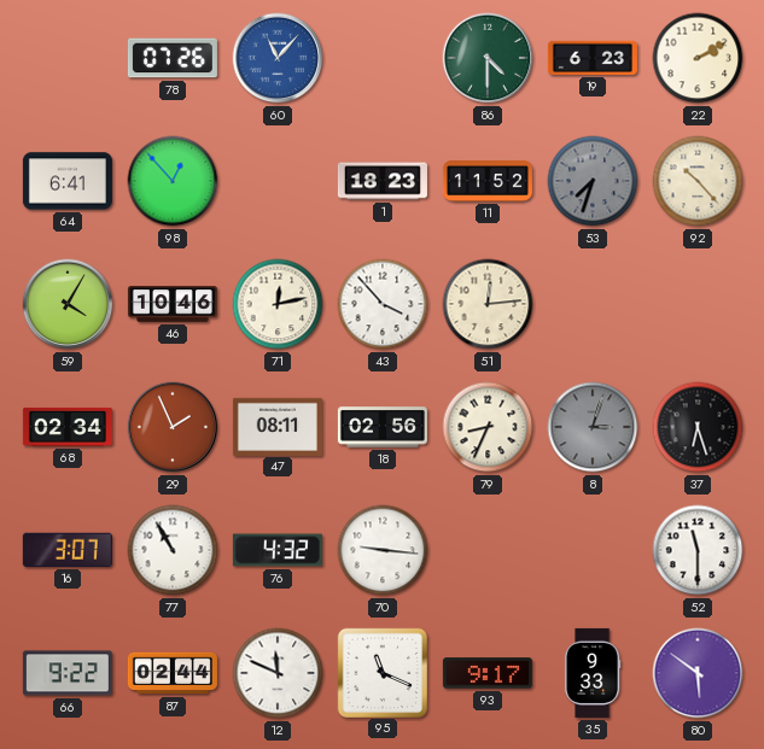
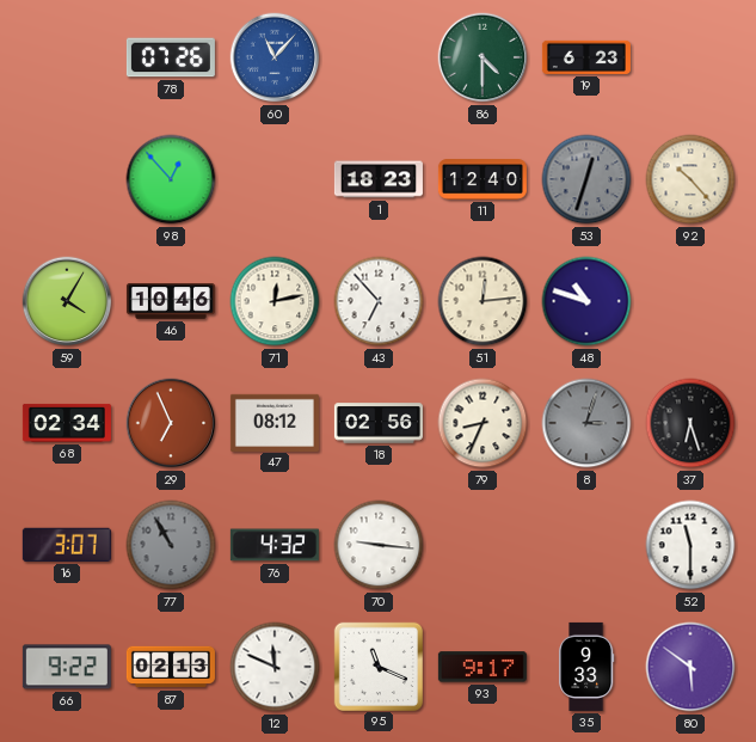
22: 2:10 -> none (698, 58)
64: 6:41 -> none (68, 181)
11: 11:52 -> 12:40 (483, 179)
53: 7:33 -> 12:33 (586, 179)
43: 3:53 -> 6:53 (379, 301)
48: none -> 10:48 (586, 301)
29: 1:56 -> 6:56 (171, 423)
47: 08:11 -> 08:12 (275, 422)
77 dial: white -> grey (171, 545)
87: 02:44 -> 02:13 (171, 667)
